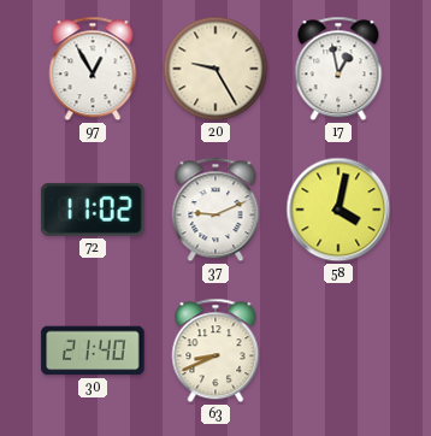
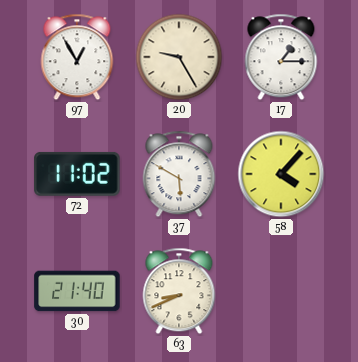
17: 12:58 -> 1:15 (281, 57)
37: 9:11 -> 5:50 (179, 174)
58: 4:02 -> 4:07 (281, 174)
